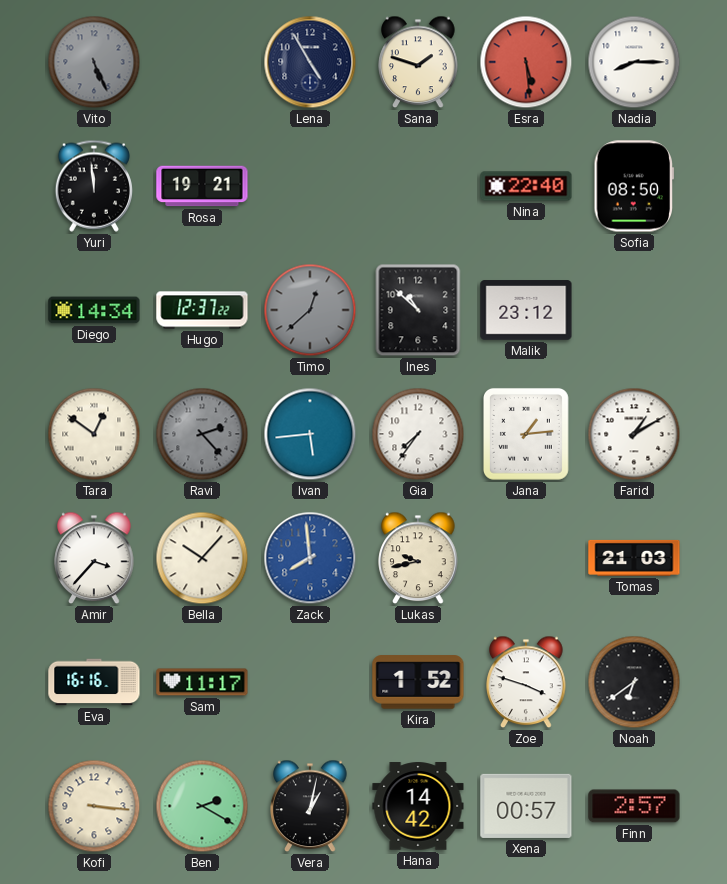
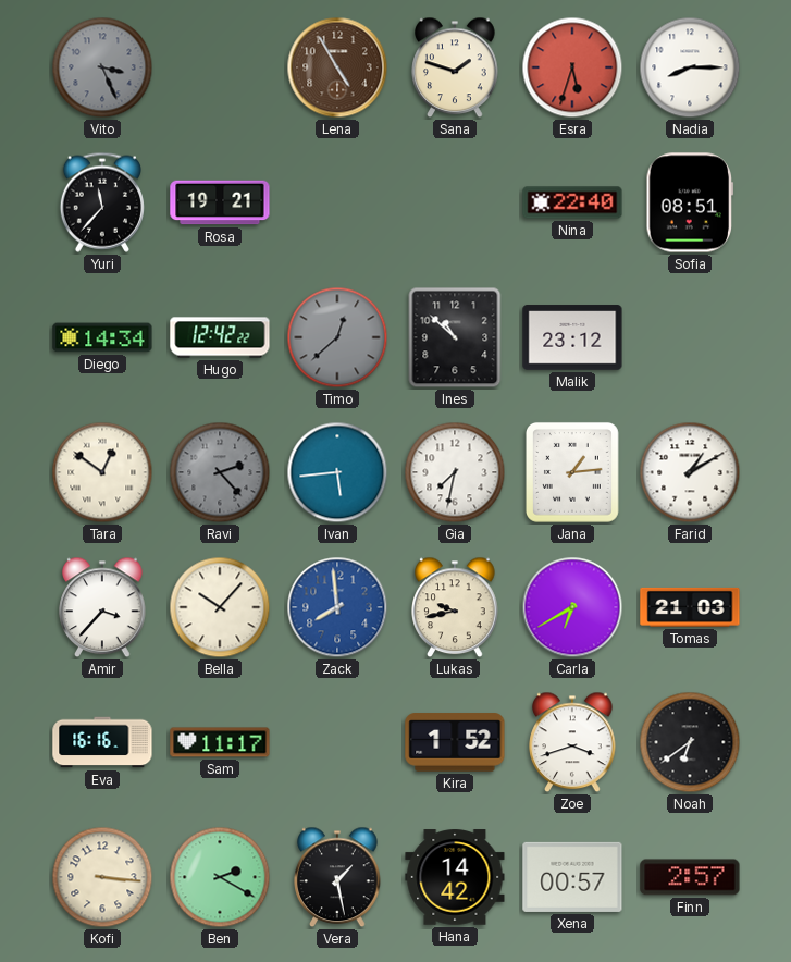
Vito: 5:26 -> 3:26 (102, 67)
Lena dial: navy -> brown (337, 67)
Esra: 5:29 -> 5:33 (572, 67)
Yuri: 11:59 -> 11:37 (102, 202)
Sofia: 08:50 -> 08:51 (690, 202)
Hugo: 12:37 -> 12:42 (220, 337)
Gia: 7:36 -> 7:32 (455, 472)
Carla: none -> 6:40 (572, 607)
Zoe: 3:48 -> 3:42 (572, 742)
Vera: 1:02 -> 1:28 (337, 877)
